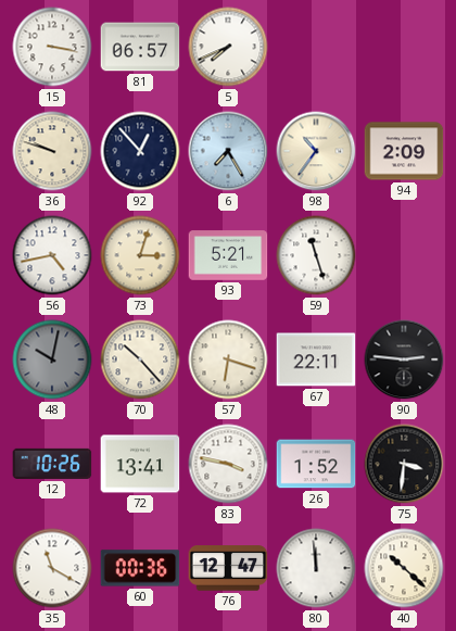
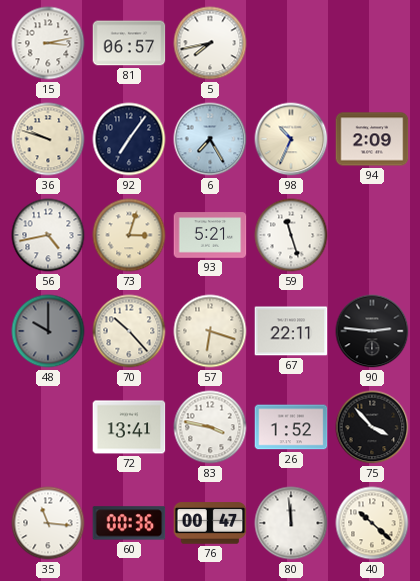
15: 3:17 -> 3:13 (48, 43)
5: 7:41 -> 7:43 (210, 43)
92: 12:53 -> 7:06 (129, 139)
98: 10:36 -> 10:34 (291, 139)
48: 10:02 -> 10:00 (48, 331)
12: 10:26 -> none (52, 464)
75: 3:31 -> 3:53 (372, 427)
35: 11:20 -> 11:16 (48, 523)
76: 12:47 -> 00:47 (210, 523)
